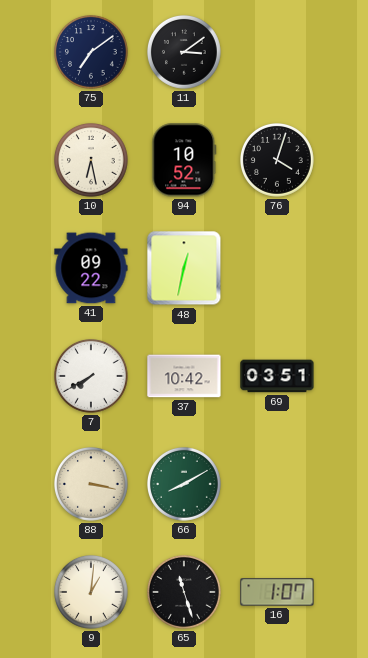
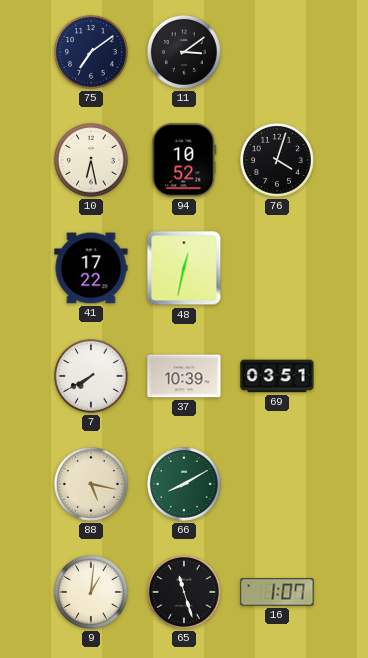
41: 09:22 -> 17:22 (91, 268)
37: 10:42 -> 10:39 (184, 376)
88: 3:17 -> 5:17 (92, 485)
